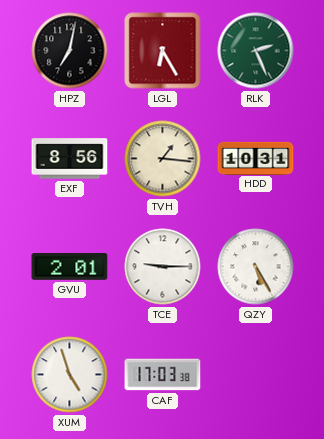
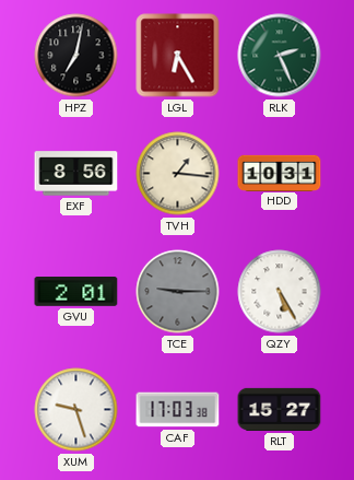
TCE dial: white -> grey (178, 292)
XUM: 4:57 -> 9:27 (76, 410)
RLT: none -> 15:27 (280, 409)
